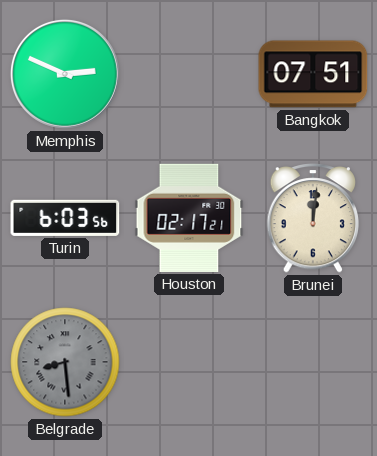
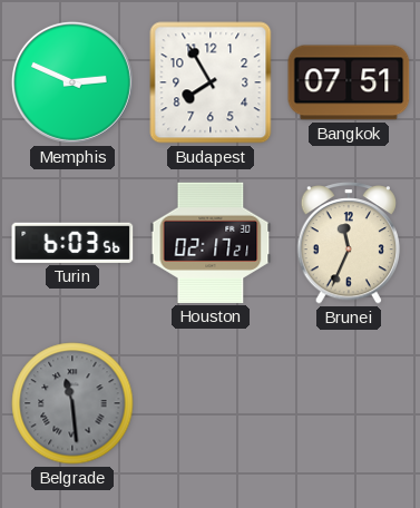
Budapest: none -> 7:55 (211, 82)
Brunei: 12:01 -> 11:34 (348, 244)
Belgrade: 8:29 -> 11:29 (72, 403)
